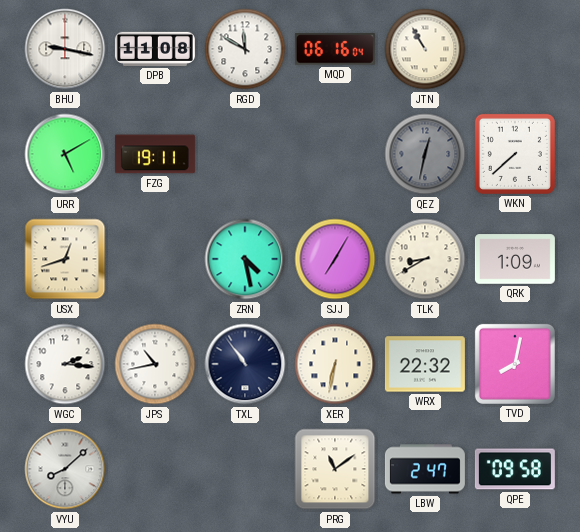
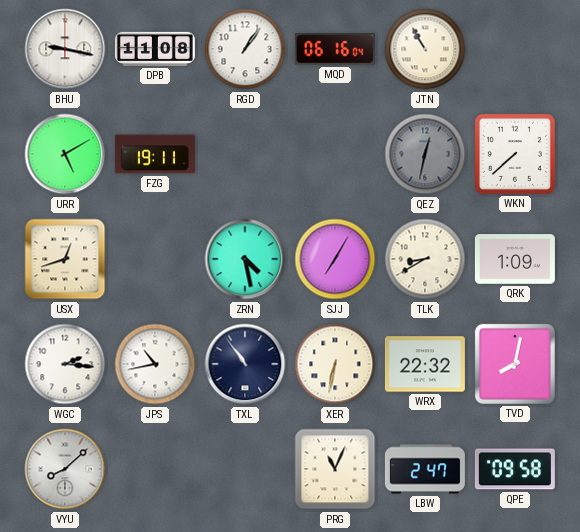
RGD: 11:50 -> 1:06 (245, 49)
PRG: 11:09 -> 11:04 (335, 469)
